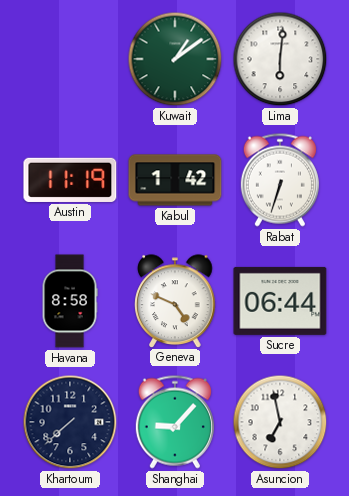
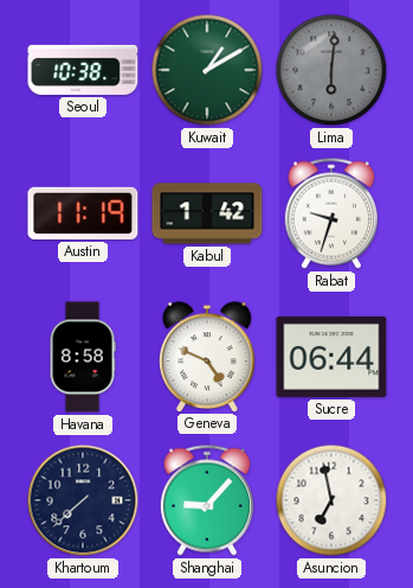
Seoul: none -> 10:38 (83, 70)
Kuwait: 1:09 -> 1:10 (207, 70)
Lima dial: white -> grey (331, 70)
Rabat: 6:33 -> 9:33 (331, 213)
